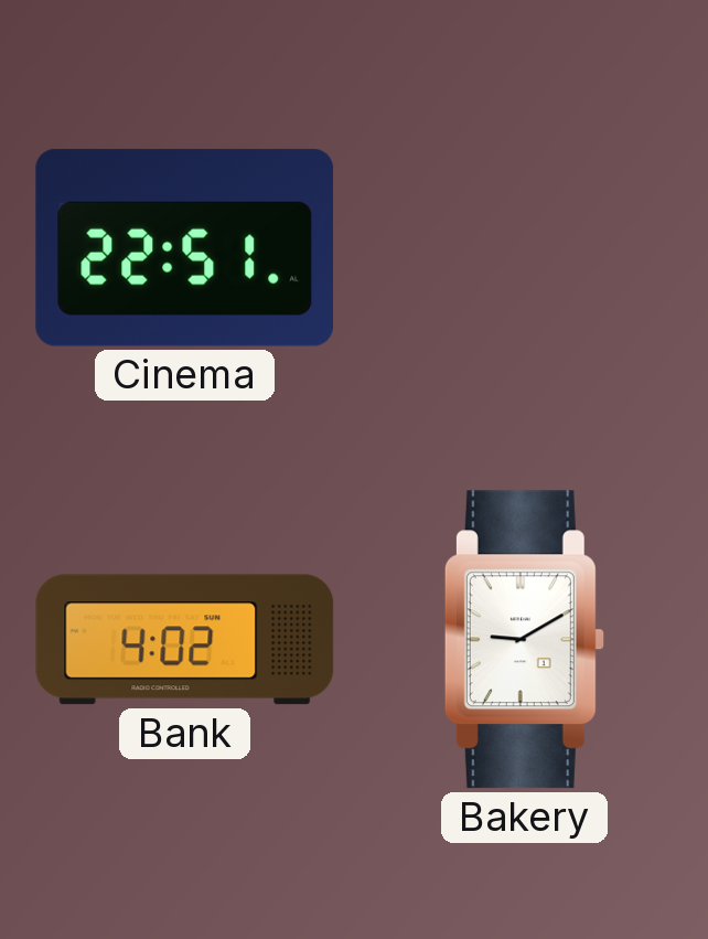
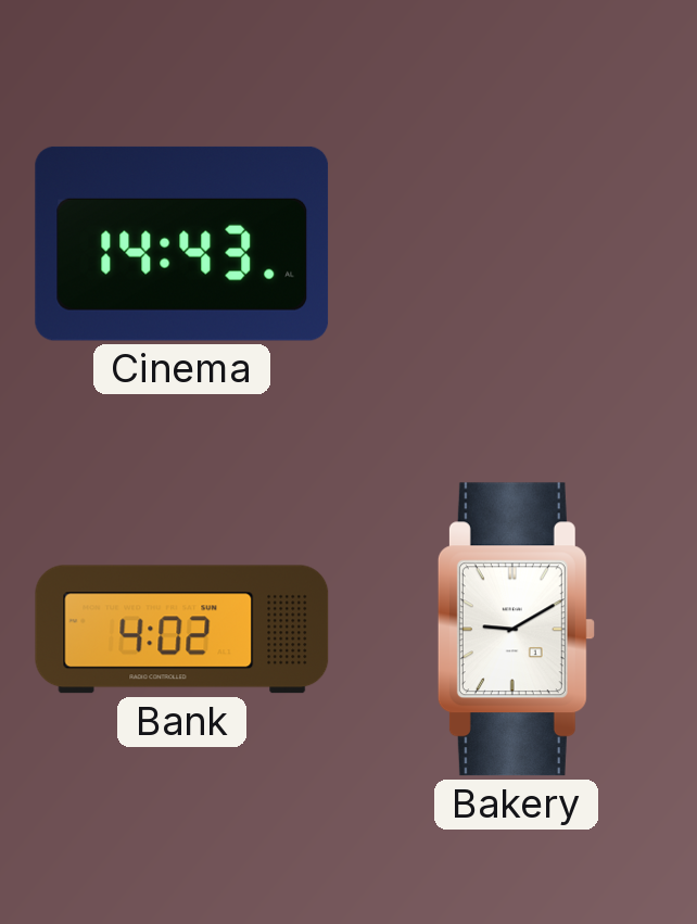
Cinema: 22:51 -> 14:43 (182, 243)
